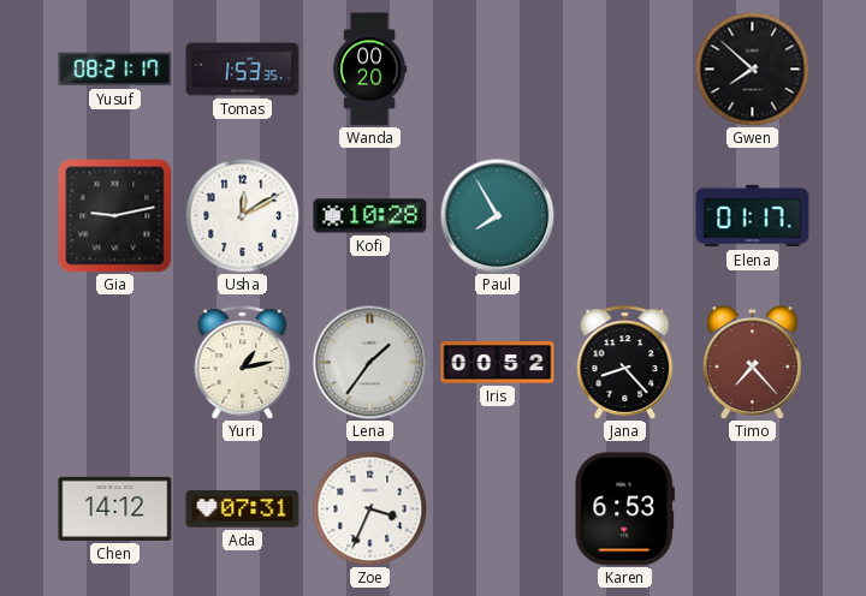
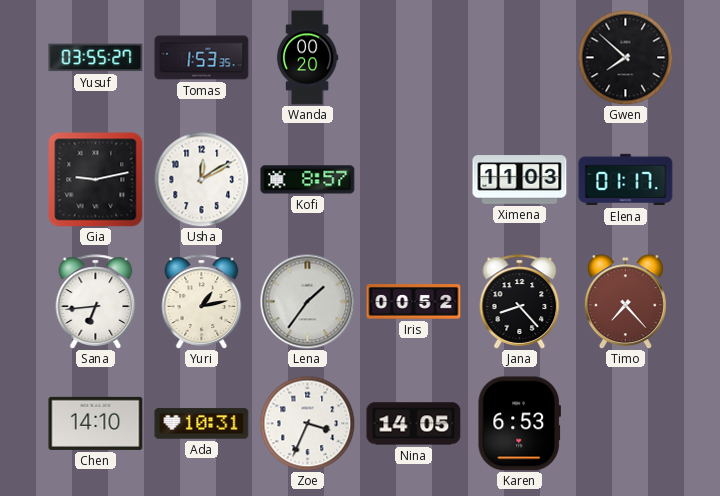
Yusuf: 08:21 -> 03:55 (96, 58)
Kofi: 10:28 -> 8:57 (308, 180)
Paul: 7:55 -> none (497, 215)
Ximena: none -> 11:03 (520, 180)
Sana: none -> 6:44 (96, 302)
Chen: 14:12 -> 14:10 (96, 423)
Ada: 07:31 -> 10:31 (202, 424)
Nina: none -> 14:05 (414, 424)
